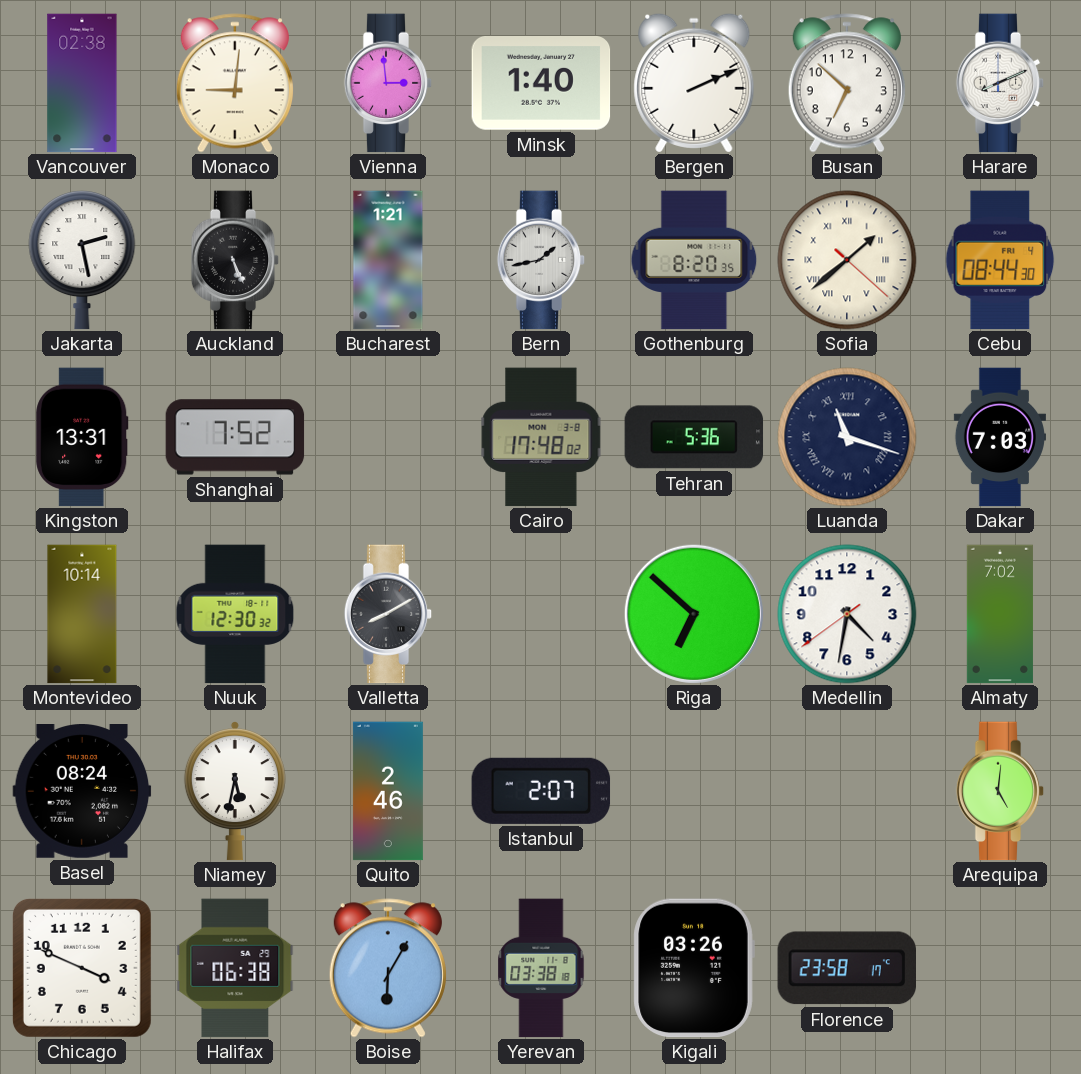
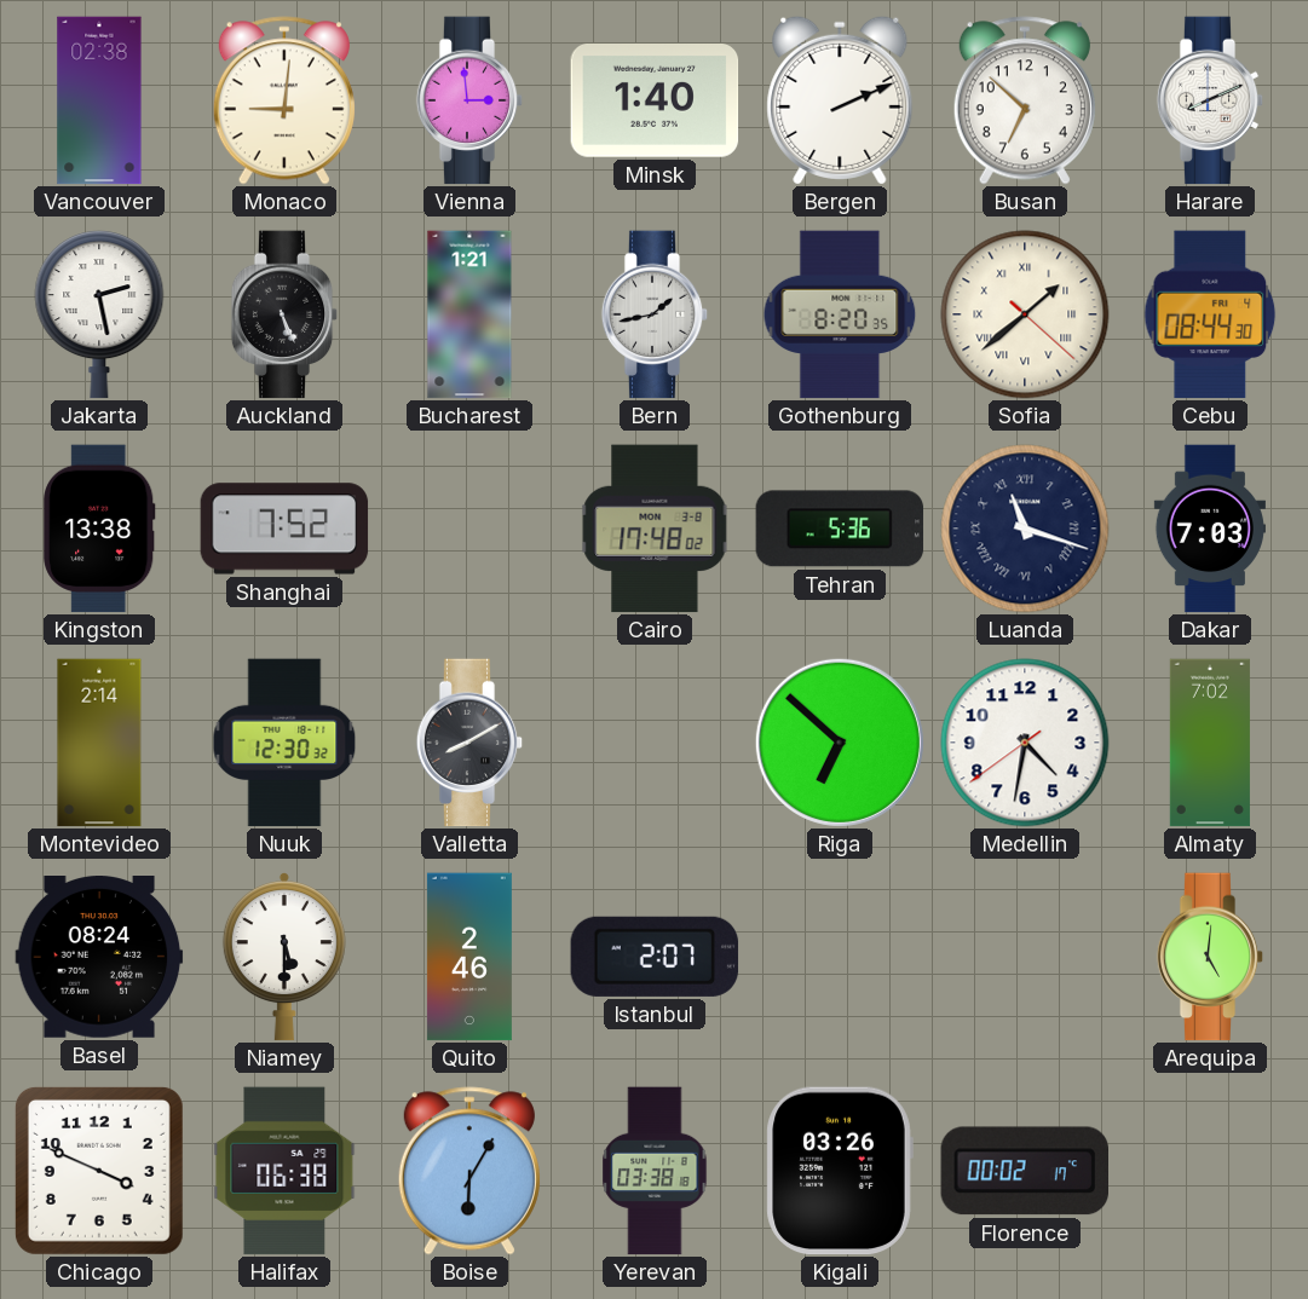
Kingston: 13:31 -> 13:38 (99, 529)
Montevideo: 10:14 -> 2:14 (99, 743)
Niamey: 5:32 -> 5:30 (284, 958)
Florence: 23:58 -> 00:02 (1024, 1171)
